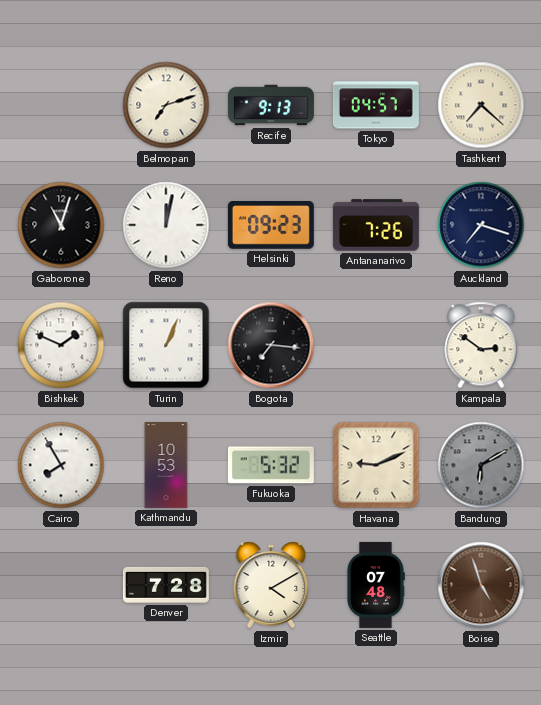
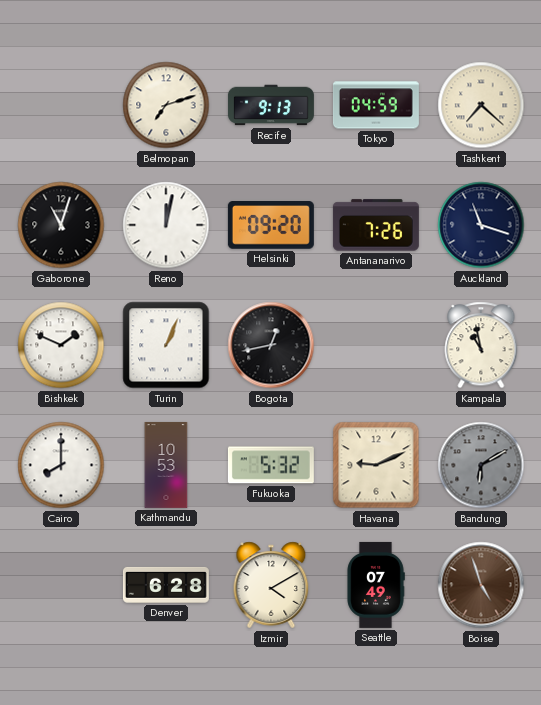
Tokyo: 04:57 -> 04:59 (376, 105)
Helsinki: 09:23 -> 09:20 (271, 226)
Auckland: 7:18 -> 11:18 (481, 225)
Bogota: 7:16 -> 12:43 (271, 345)
Kampala: 2:51 -> 10:58 (481, 345)
Cairo: 7:55 -> 8:00 (61, 465)
Denver: 7:28 -> 6:28 (166, 585)
Seattle: 07:48 -> 07:49 (376, 585)
